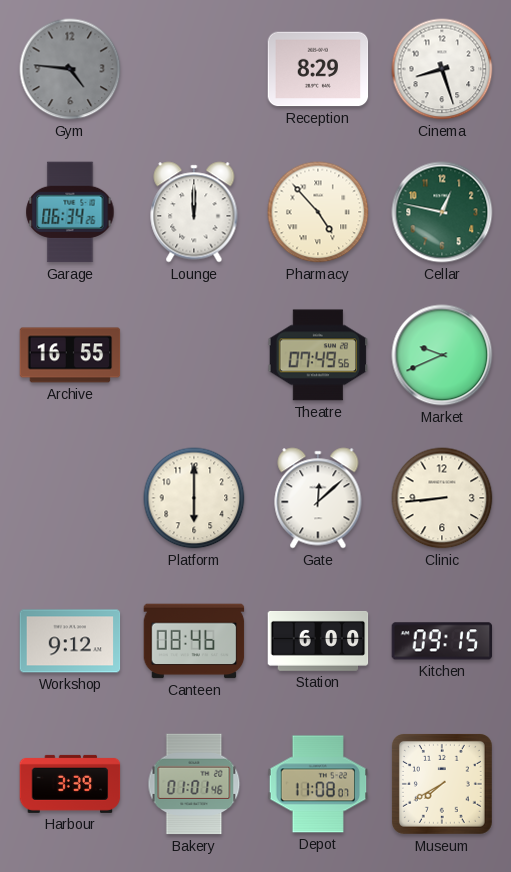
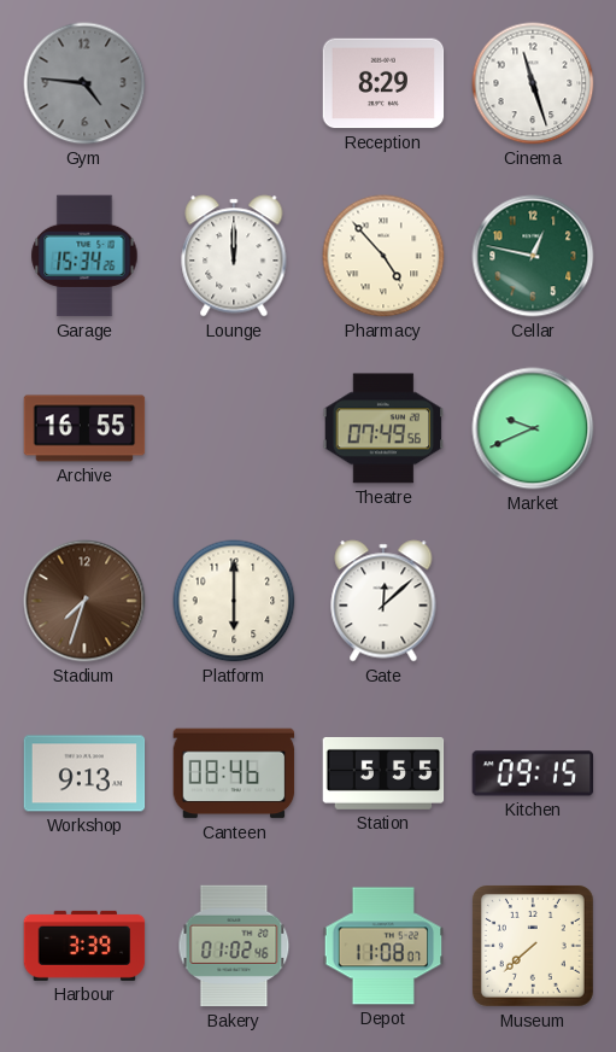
Cinema: 8:27 -> 11:27 (533, 83)
Garage: 06:34 -> 15:34 (84, 256)
Stadium: none -> 7:33 (84, 601)
Clinic: 8:44 -> none (442, 498)
Workshop: 9:12 -> 9:13 (84, 773)
Station: 6:00 -> 5:55 (383, 773)
Bakery: 01:01 -> 01:02 (234, 946)
Museum: 7:40 -> 7:38 (533, 946)
